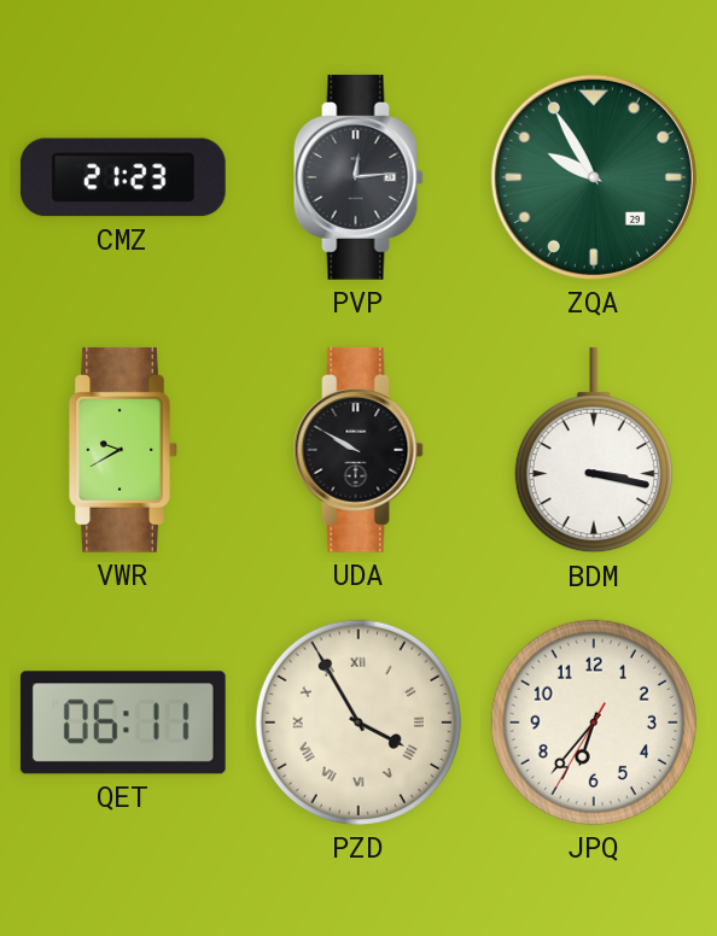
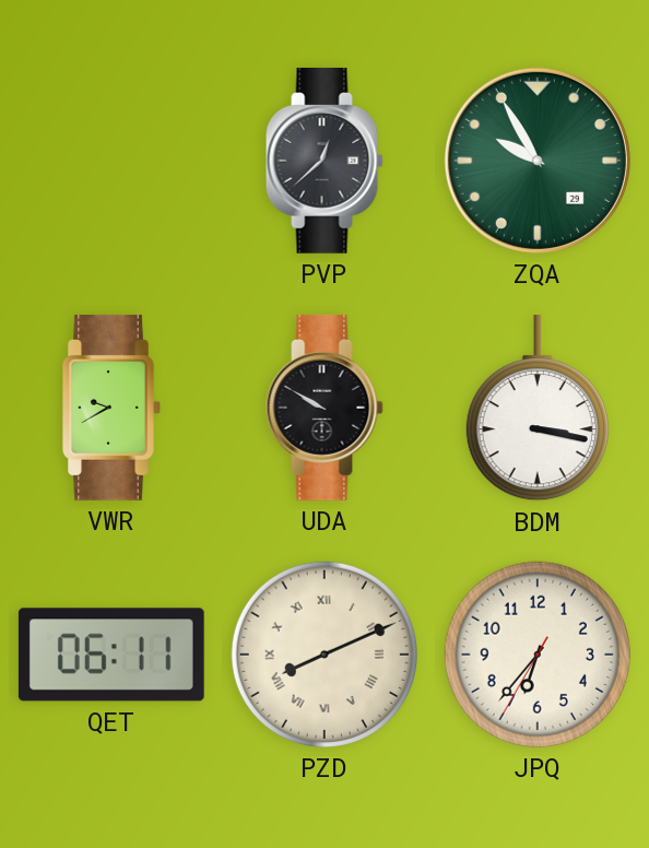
CMZ: 21:23 -> none (123, 177)
PVP: 12:14 -> 12:38 (324, 161)
PZD: 3:55 -> 8:11 (324, 655)
